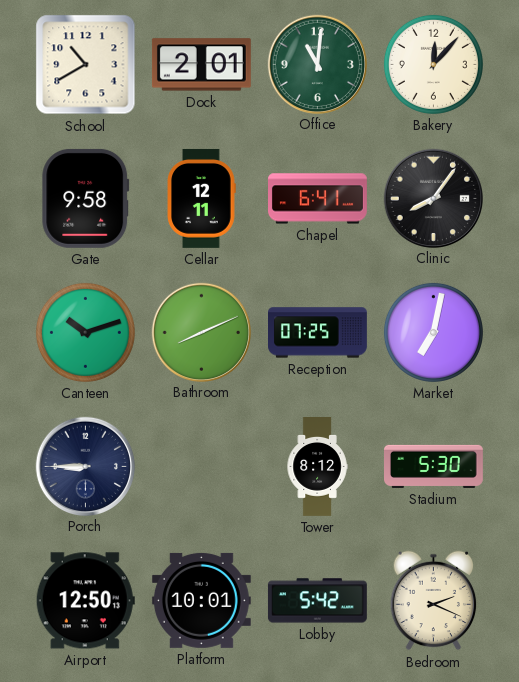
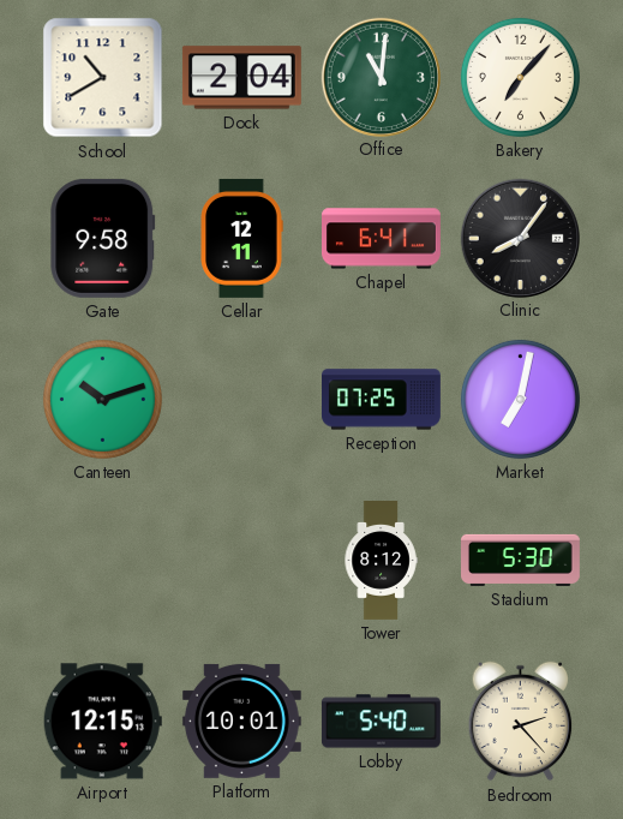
Dock: 2:01 -> 2:04 (241, 78)
Bakery: 12:07 -> 7:07 (520, 77)
Bathroom: 8:11 -> none (201, 332)
Porch: 8:45 -> none (85, 466)
Airport: 12:50 -> 12:15 (102, 722)
Lobby: 5:42 -> 5:40 (381, 722)
Bedroom: 2:19 -> 2:23 (521, 722)
